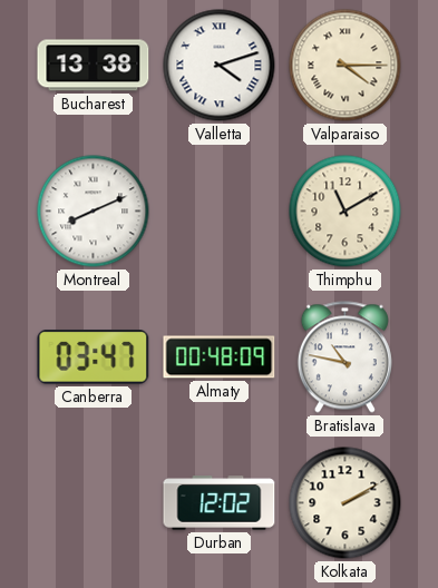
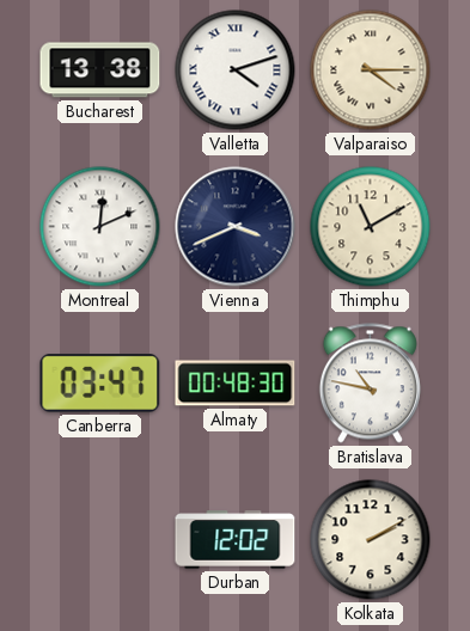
Montreal: 8:11 -> 12:11 (100, 227)
Vienna: none -> 3:41 (236, 227)
Almaty: 00:48:09 -> 00:48:30 (236, 384)
